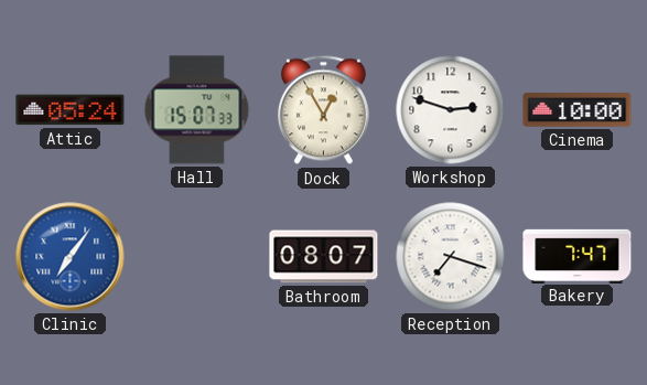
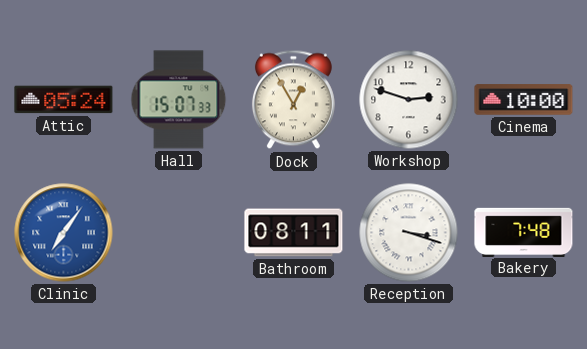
Bathroom: 08:07 -> 08:11 (294, 233)
Reception: 7:18 -> 3:18 (409, 233)
Bakery: 7:47 -> 7:48 (524, 232)
